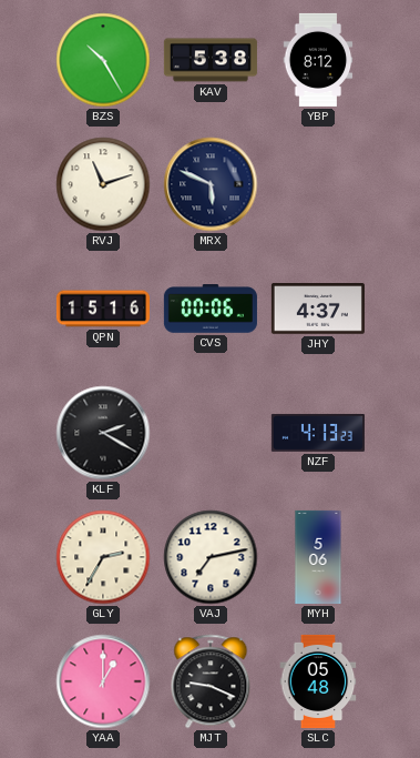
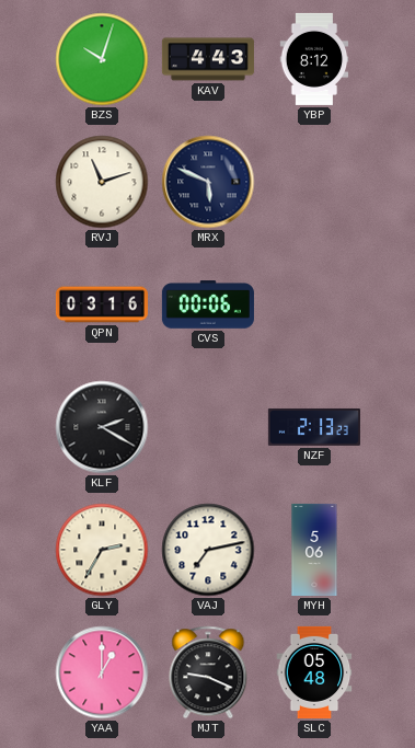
BZS: 10:25 -> 10:03 (102, 59)
KAV: 5:38 -> 4:43 (208, 59)
QPN: 15:16 -> 03:16 (102, 304)
JHY: 4:37 -> none (318, 309)
NZF: 4:13 -> 2:13 (314, 427)
